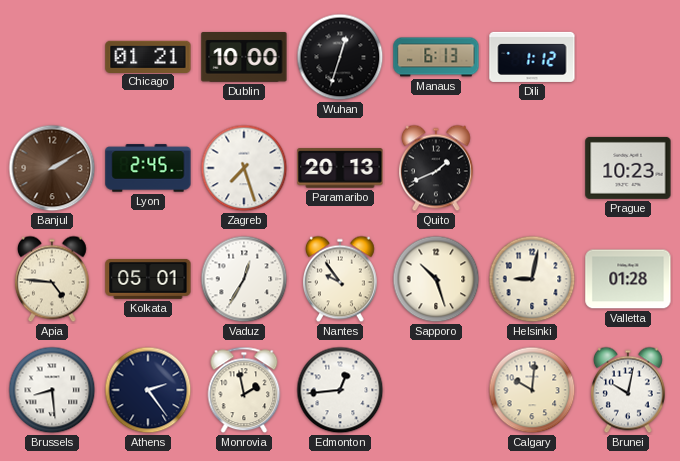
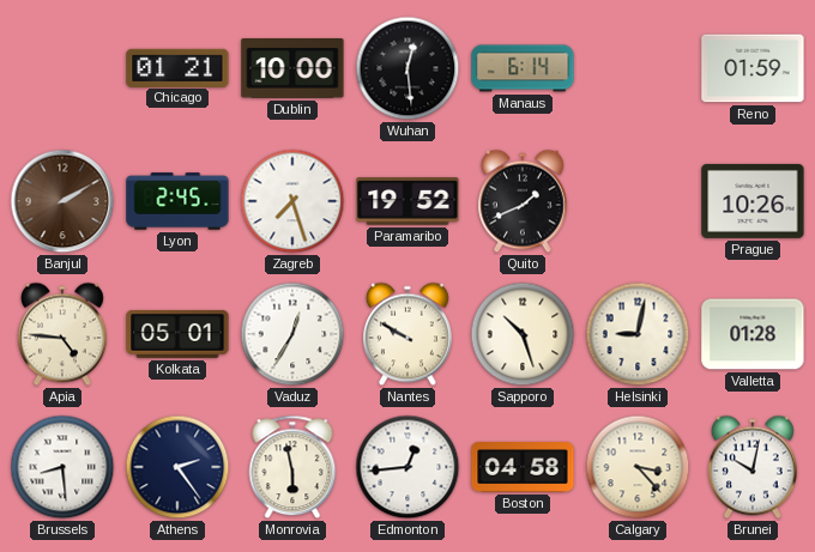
Wuhan: 12:33 -> 12:29 (407, 68)
Manaus: 6:13 -> 6:14 (523, 68)
Dili: 1:12 -> none (532, 57)
Reno: none -> 01:59 (753, 68)
Paramaribo: 20:13 -> 19:52 (407, 201)
Prague: 10:23 -> 10:26 (753, 201)
Nantes: 9:54 -> 9:50 (407, 334)
Monrovia: 1:58 -> 5:58 (292, 467)
Boston: none -> 04:58 (523, 467)
Calgary: 10:01 -> 3:23 (638, 467)
